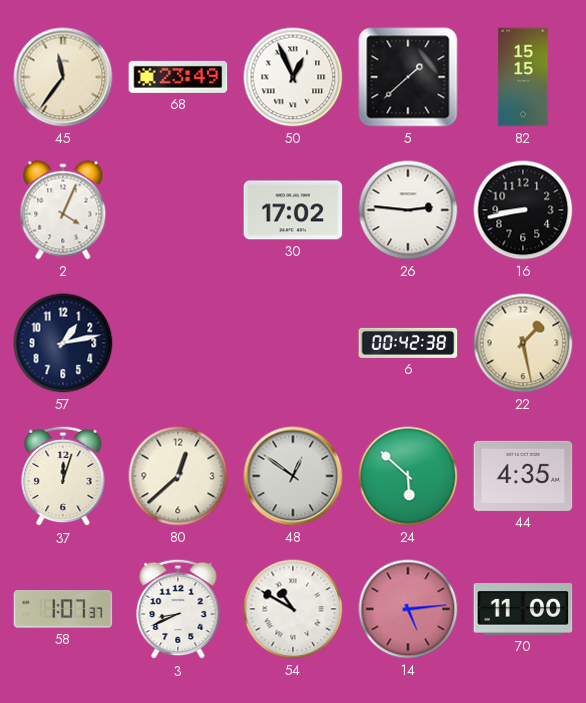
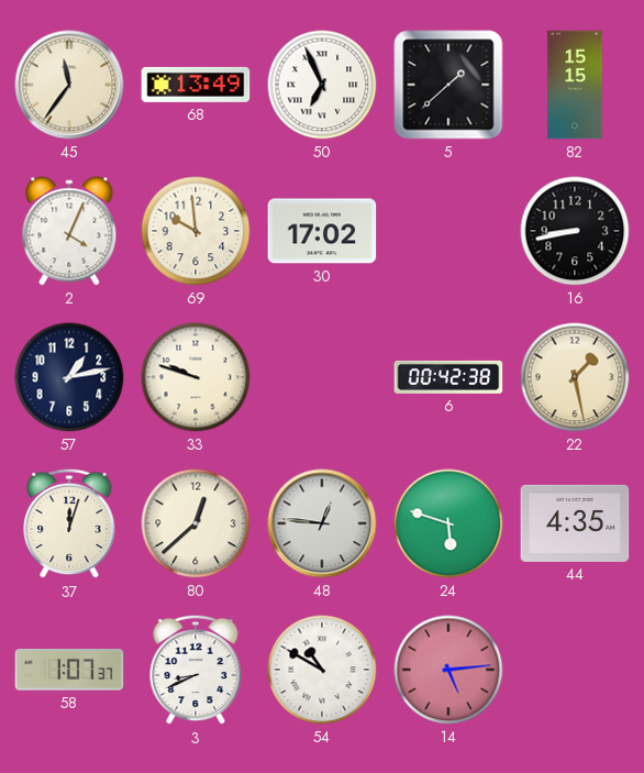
68: 23:49 -> 13:49 (196, 85)
50: 12:56 -> 6:56 (322, 85)
69: none -> 9:59 (196, 231)
26: 2:46 -> none (408, 210)
33: none -> 9:48 (196, 377)
48: 12:51 -> 12:46 (322, 523)
24: 5:52 -> 5:48 (448, 523)
70: 11:00 -> none (523, 609)
